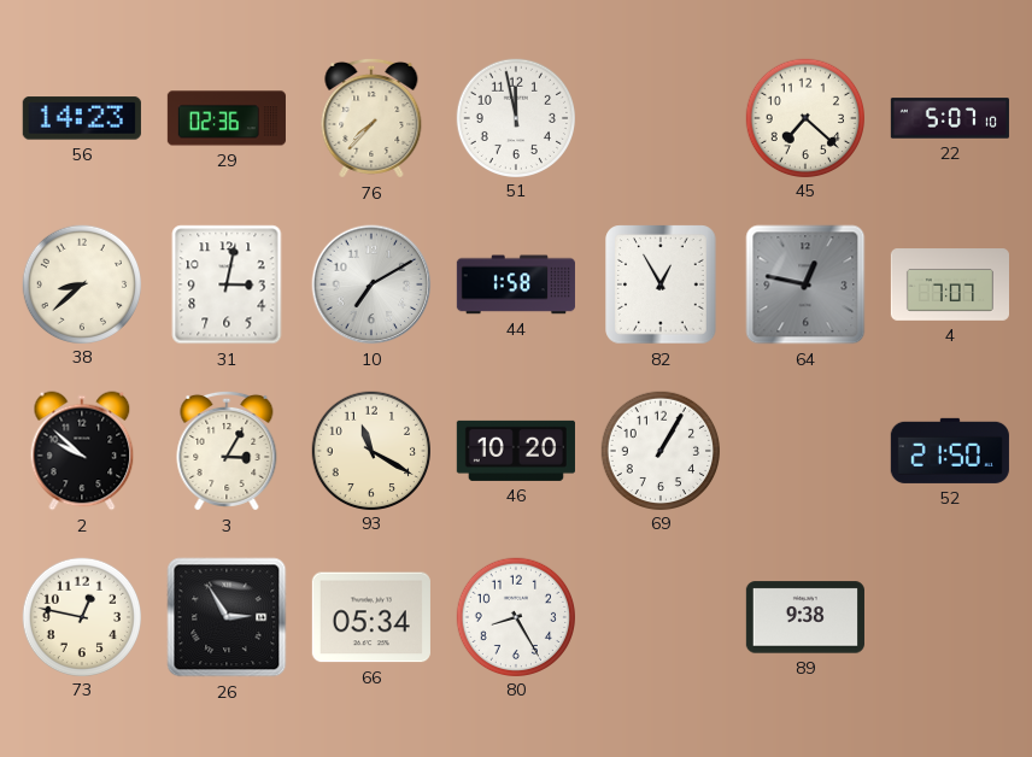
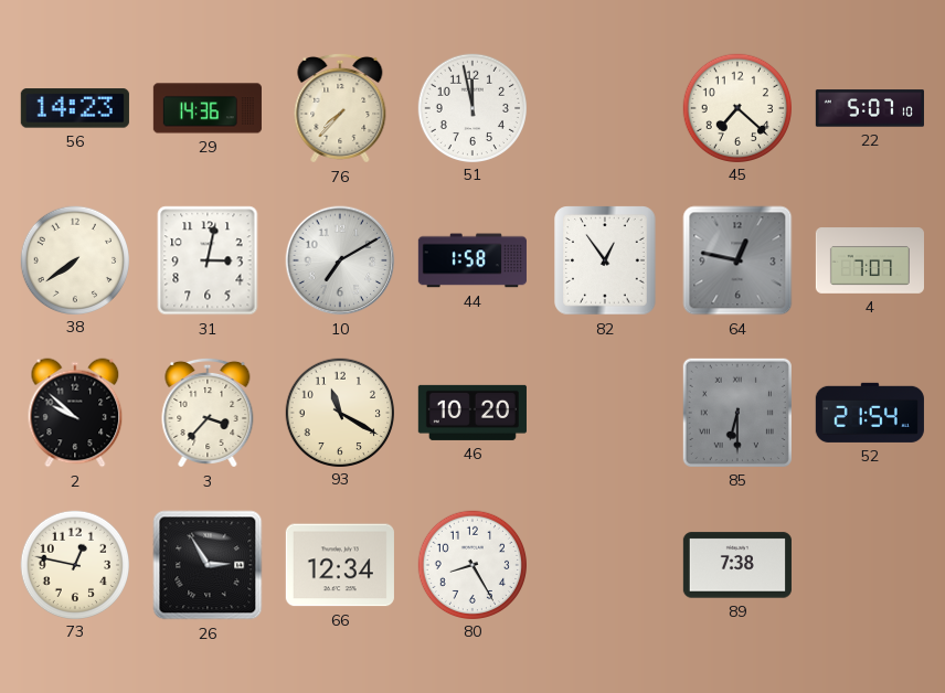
29: 02:36 -> 14:36 (208, 108)
38: 8:38 -> 7:39 (74, 259)
82: 12:55 -> 12:54 (605, 260)
3: 3:05 -> 3:37 (208, 413)
69: 1:05 -> none (659, 450)
85: none -> 6:30 (737, 413)
52: 21:50 -> 21:54 (870, 413)
66: 05:34 -> 12:34 (340, 565)
89: 9:38 -> 7:38 (737, 565)
